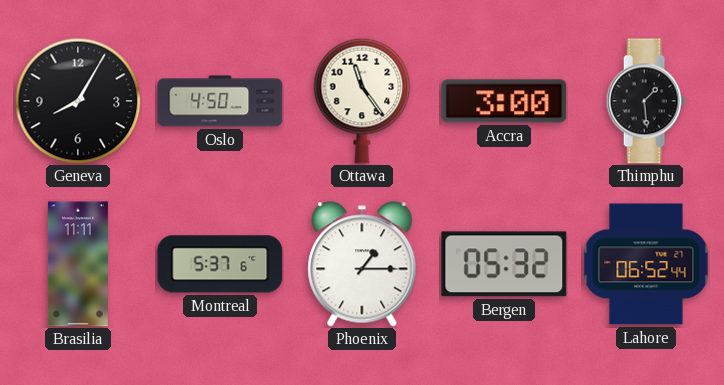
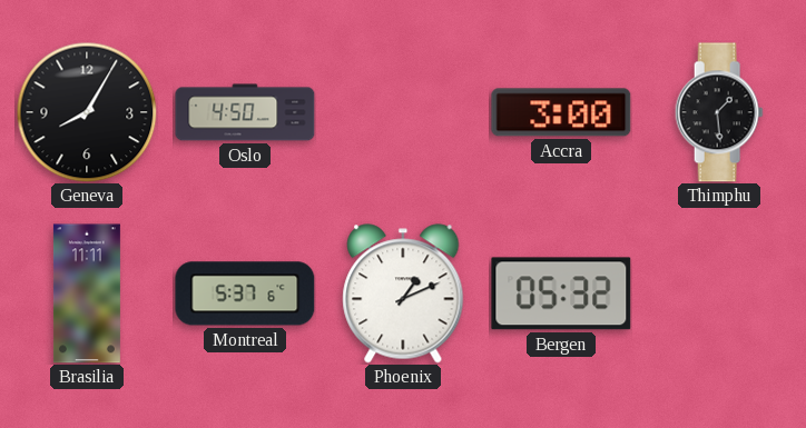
Ottawa: 11:24 -> none (362, 101)
Phoenix: 1:15 -> 1:11 (403, 293)
Lahore: 06:52 -> none (646, 264)
